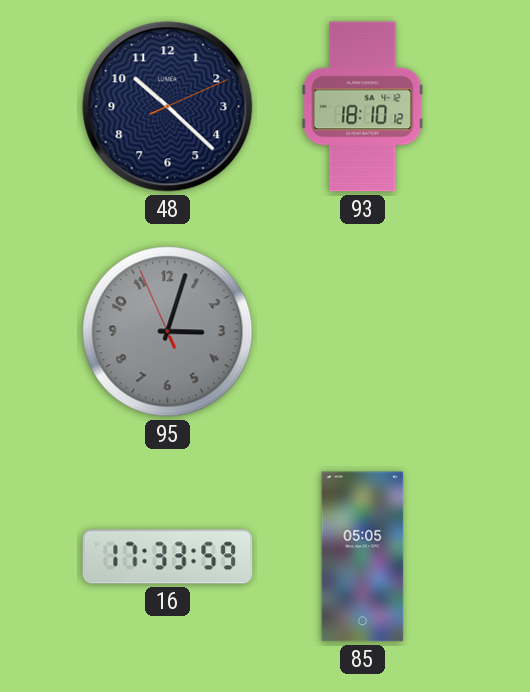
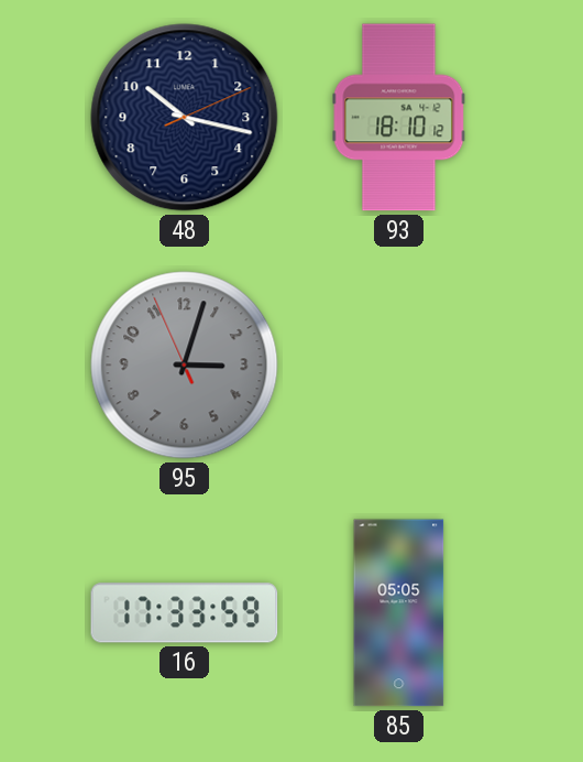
48: 10:22 -> 10:17 (185, 118)
